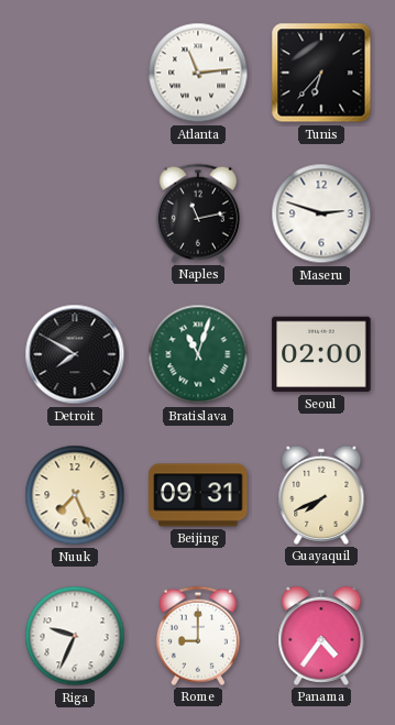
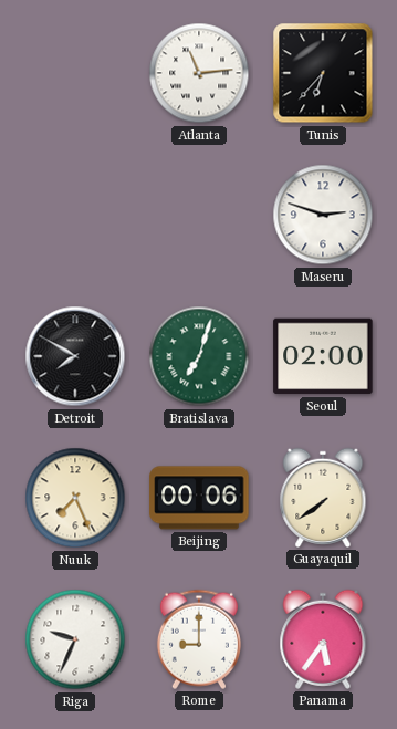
Naples: 11:13 -> none (198, 213)
Bratislava: 11:03 -> 7:03 (199, 356)
Beijing: 09:31 -> 00:06 (199, 498)
Guayaquil: 7:41 -> 7:39 (323, 498)
Panama: 4:36 -> 5:36 (323, 639)
